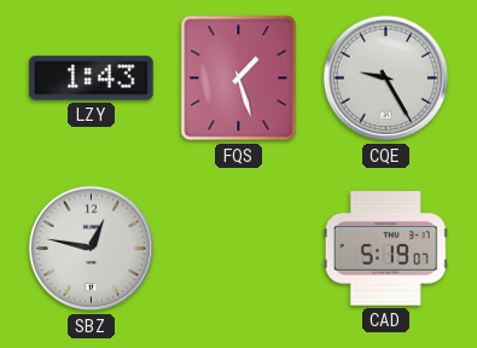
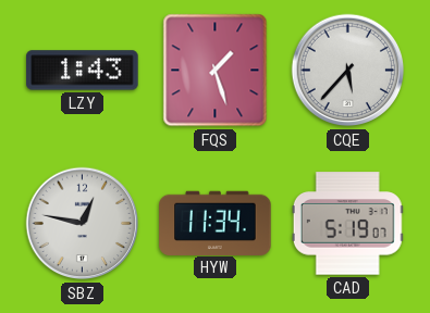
CQE: 9:25 -> 5:37 (348, 71)
HYW: none -> 11:34 (216, 223)
